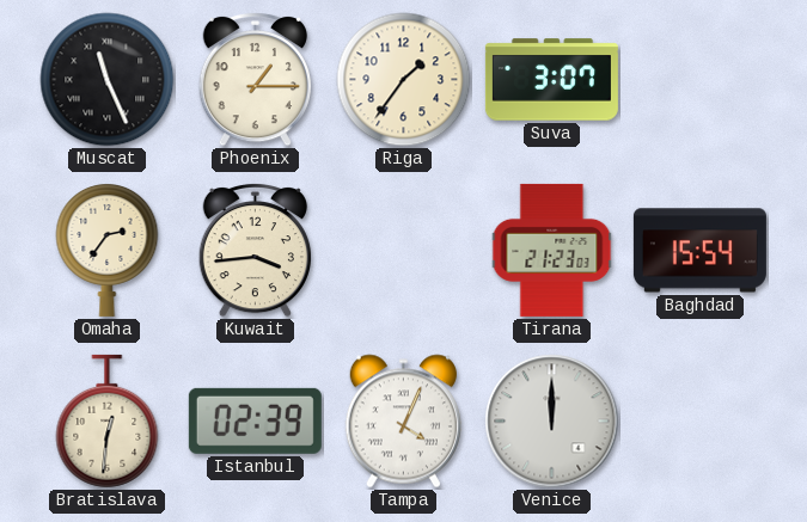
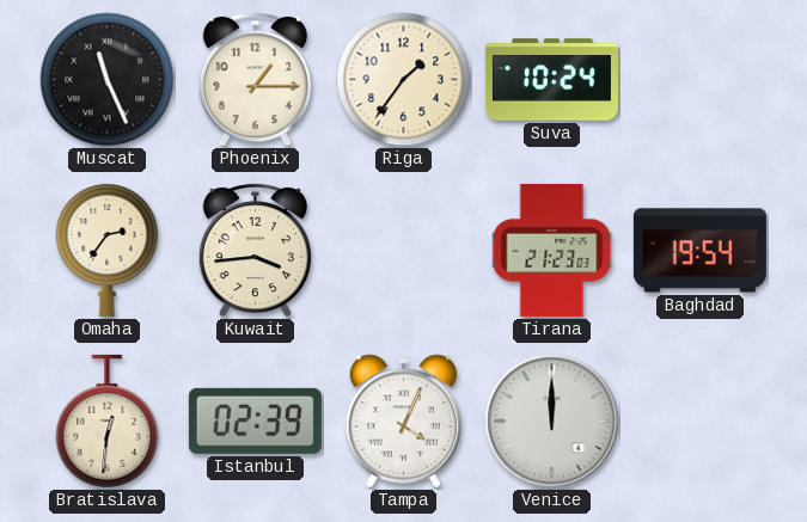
Suva: 3:07 -> 10:24 (551, 80)
Baghdad: 15:54 -> 19:54 (699, 251)
